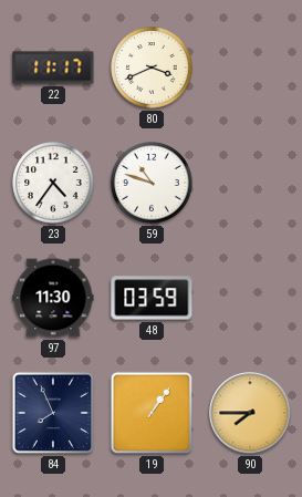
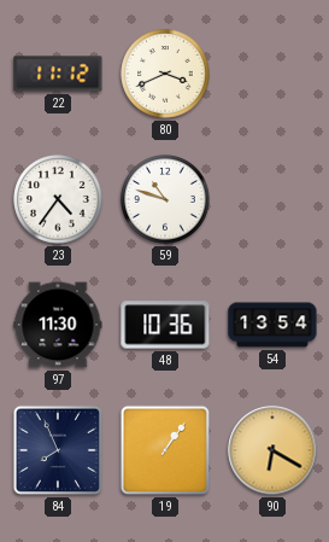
22: 11:17 -> 11:12 (58, 74)
48: 03:59 -> 10:36 (165, 325)
54: none -> 13:54 (272, 325)
90: 7:45 -> 6:20 (272, 450)
